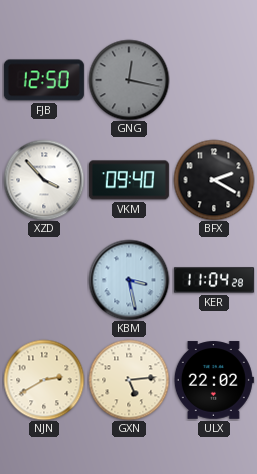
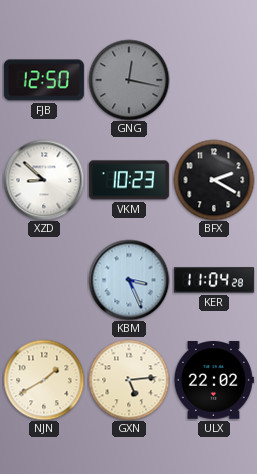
XZD: 3:53 -> 8:52 (44, 180)
VKM: 09:40 -> 10:23 (129, 180)
KBM: 3:28 -> 3:26 (129, 280)
NJN: 2:40 -> 1:40 (44, 380)
